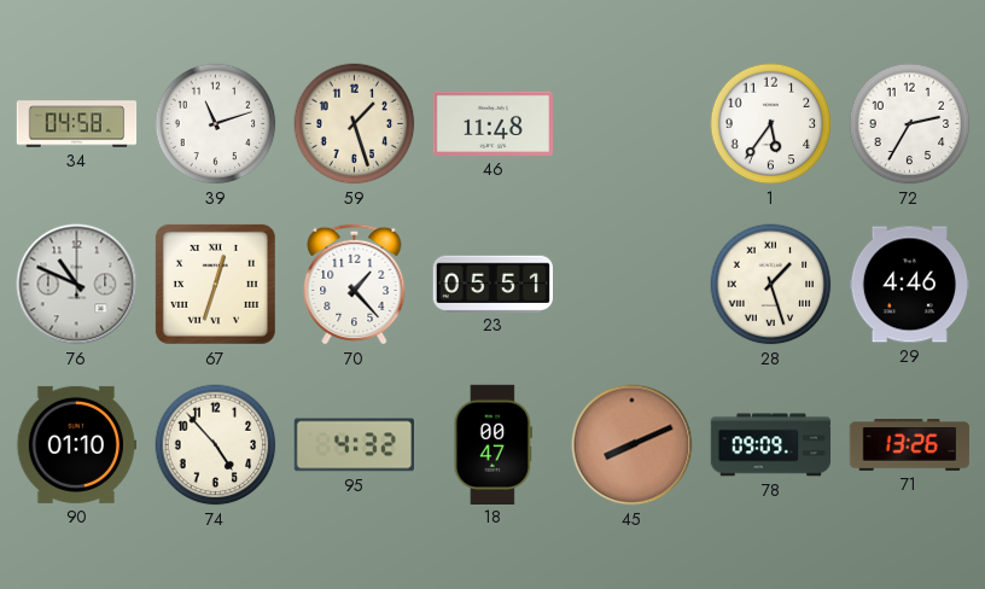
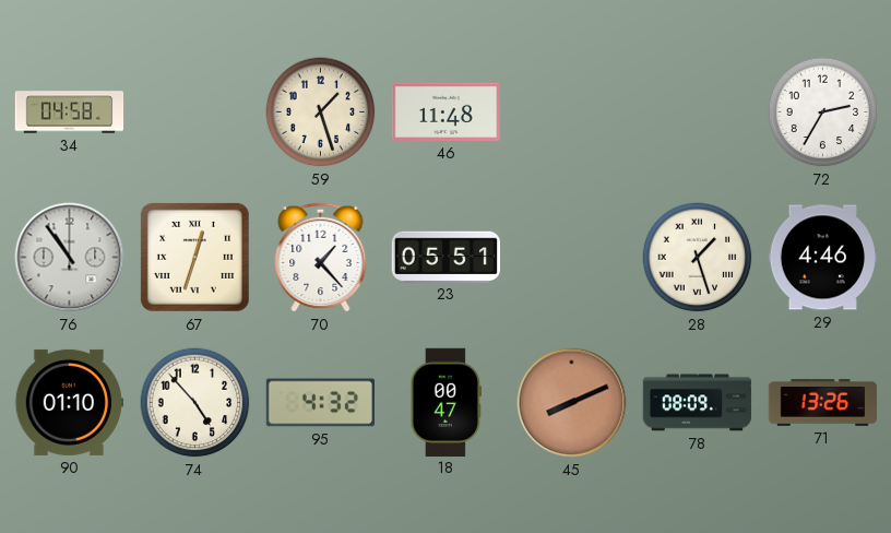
39: 11:12 -> none (216, 124)
1: 5:36 -> none (771, 124)
76: 10:49 -> 10:54 (70, 258)
78: 09:09 -> 08:09 (698, 403)
